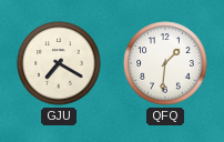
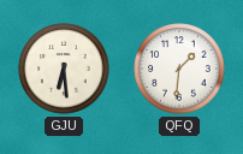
GJU: 7:20 -> 6:29 (64, 69)
